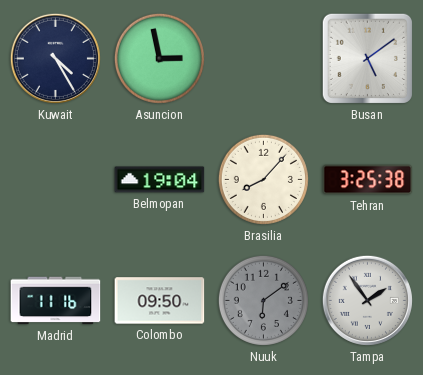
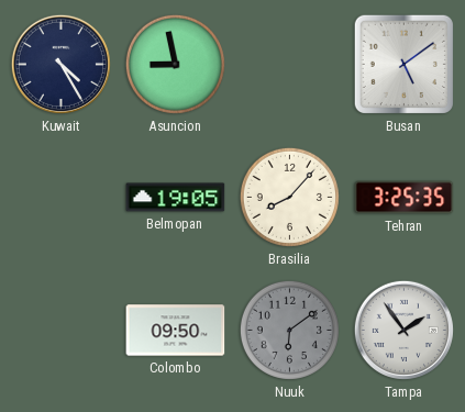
Asuncion: 2:58 -> 8:58 (175, 64)
Belmopan: 19:04 -> 19:05 (176, 198)
Tehran: 3:25:38 -> 3:25:35 (405, 198)
Madrid: 11:16 -> none (56, 301)
